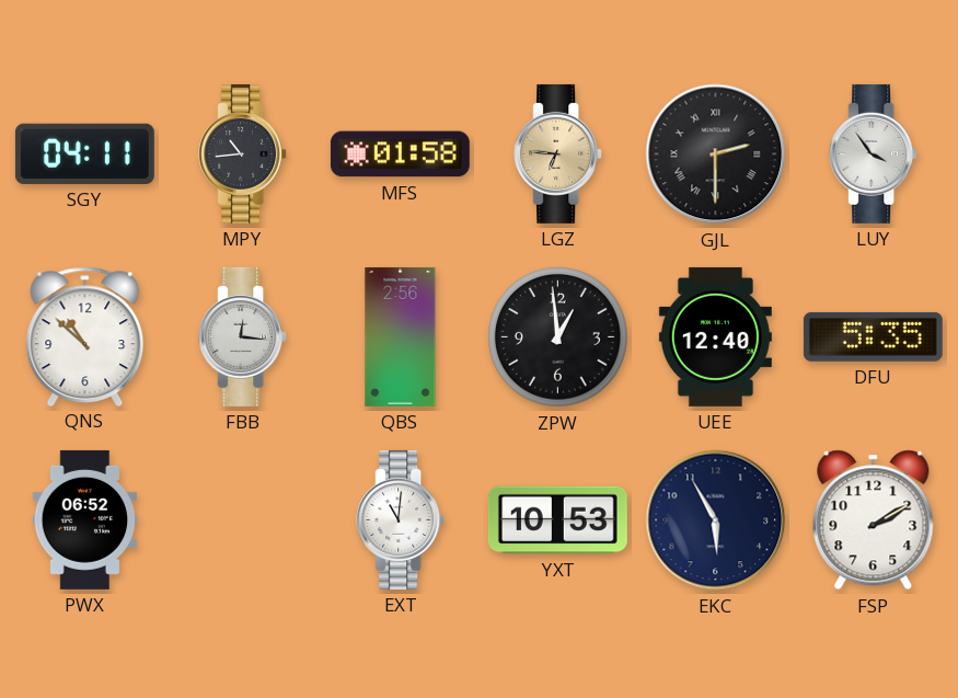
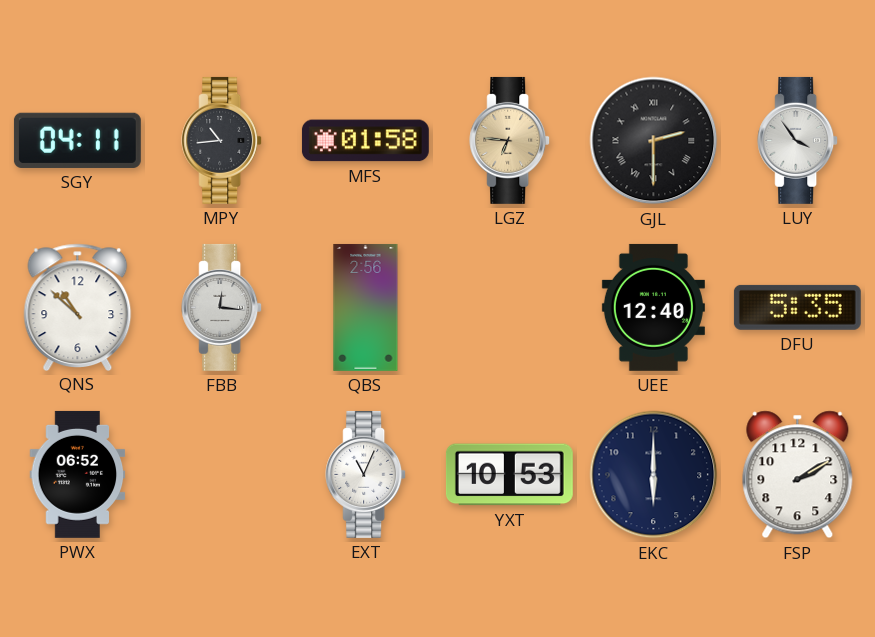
ZPW: 12:59 -> none (558, 337)
EXT: 11:01 -> 11:04 (366, 474)
EKC: 5:55 -> 6:00 (654, 475)
